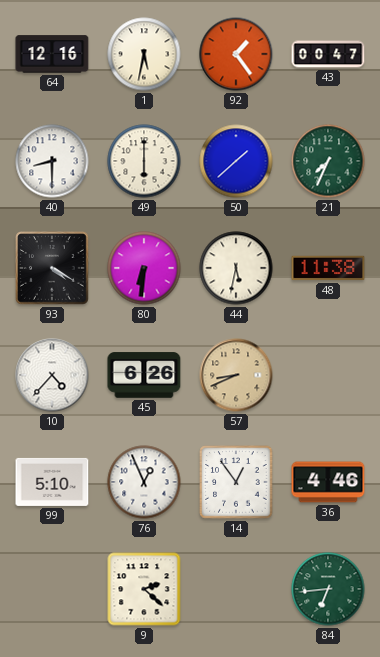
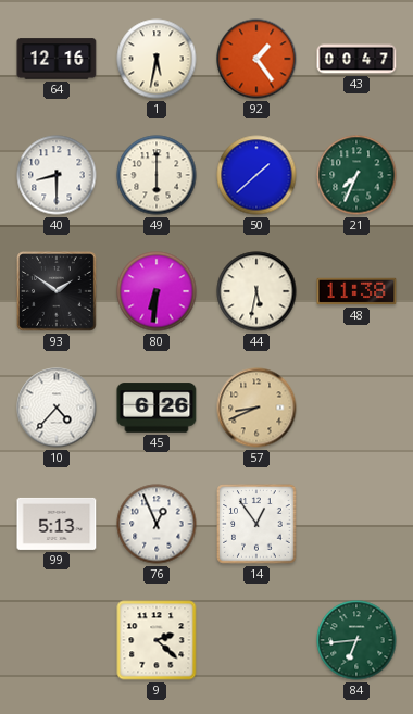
93: 4:20 -> 1:51 (58, 292)
99: 5:10 -> 5:13 (57, 524)
36: 4:46 -> none (328, 482)
